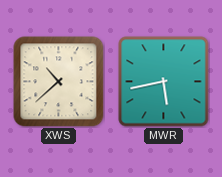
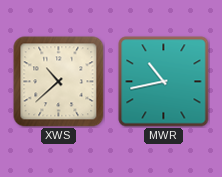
MWR: 5:43 -> 10:43 (164, 82)
